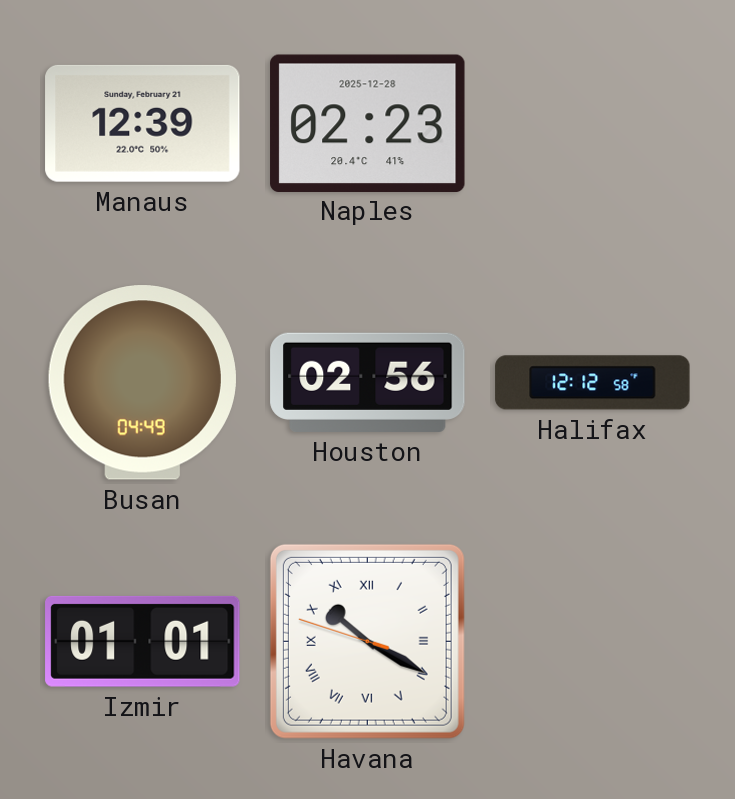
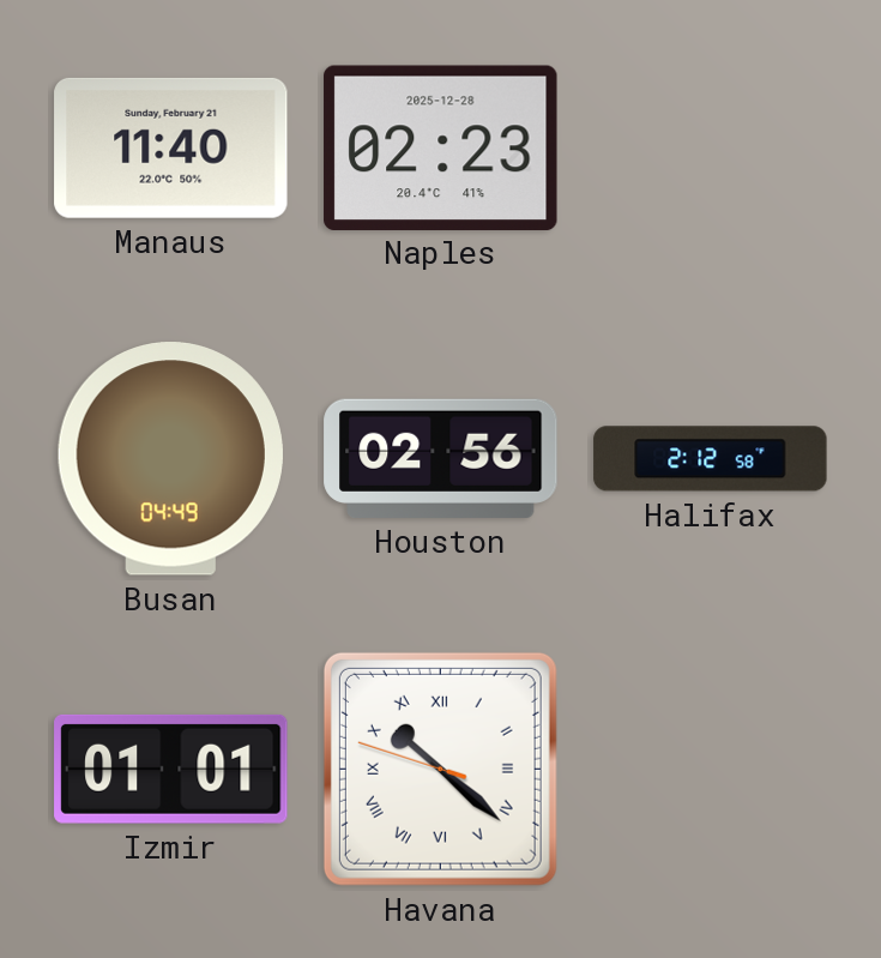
Manaus: 12:39 -> 11:40 (171, 147)
Halifax: 12:12 -> 2:12 (711, 459)
Havana: 10:19 -> 10:21 (440, 769)
